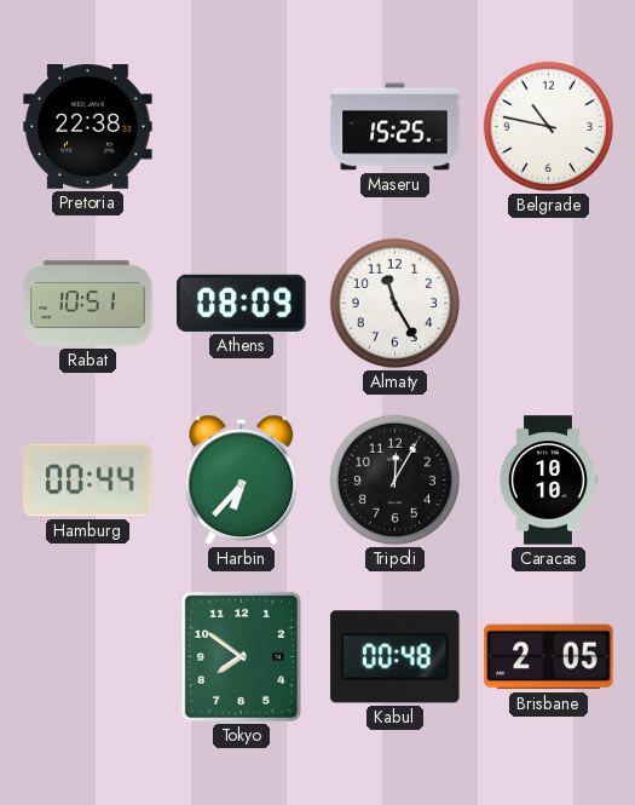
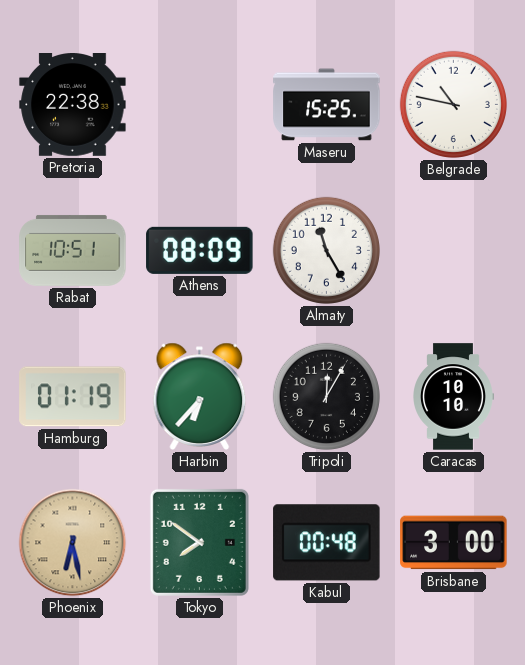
Hamburg: 00:44 -> 01:19 (73, 397)
Phoenix: none -> 6:28 (73, 543)
Brisbane: 2:05 -> 3:00 (454, 543)
